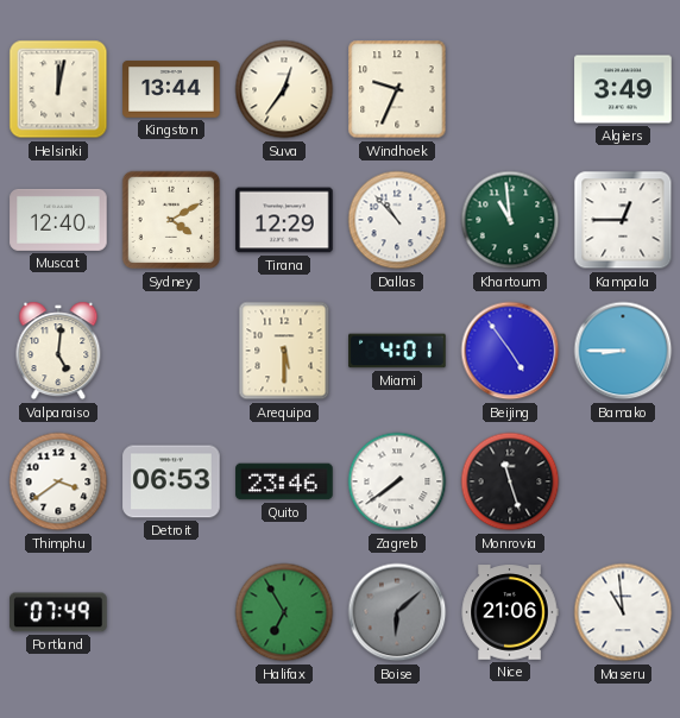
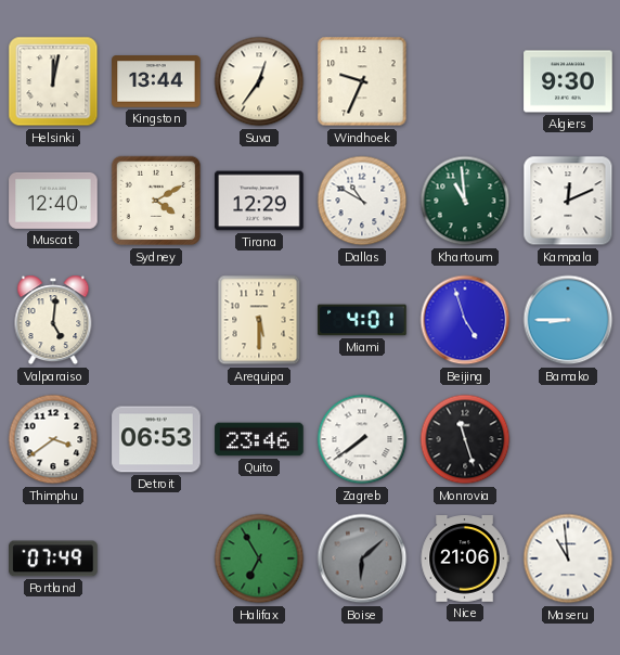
Algiers: 3:49 -> 9:30 (568, 81)
Dallas: 10:53 -> 10:50 (362, 201)
Kampala: 12:45 -> 12:11 (568, 201)
Beijing: 4:54 -> 4:57 (465, 320)
